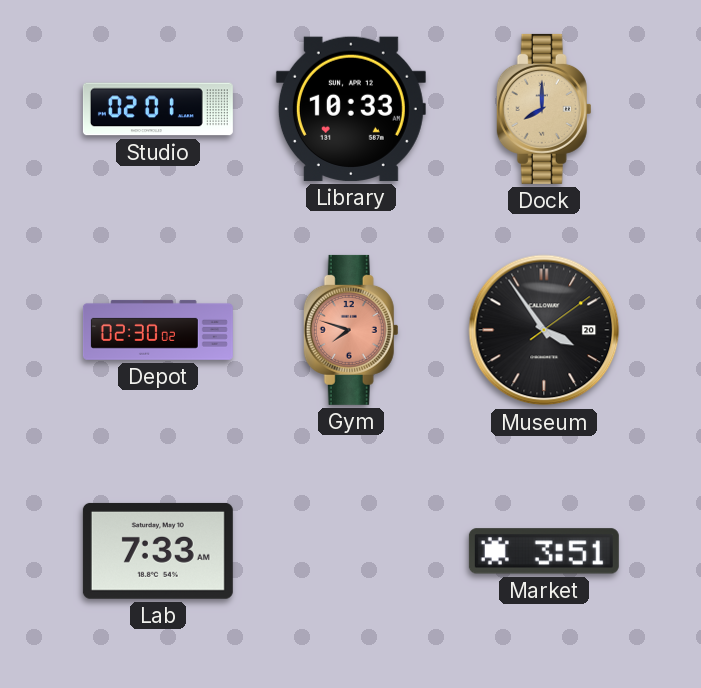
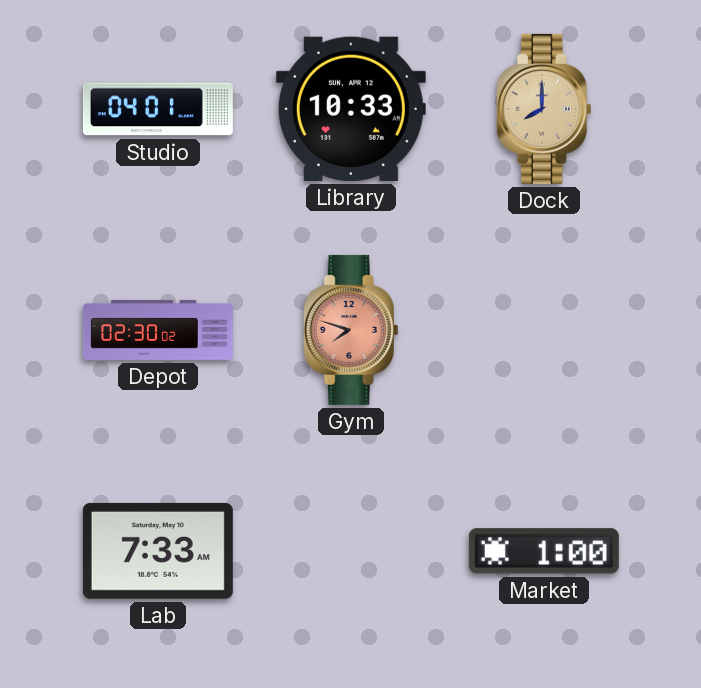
Studio: 02:01 -> 04:01 (158, 109)
Museum: 3:54 -> none (544, 330)
Market: 3:51 -> 1:00 (544, 551)
